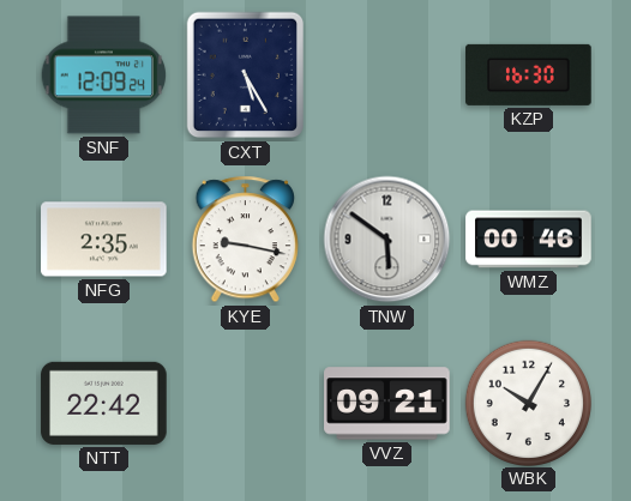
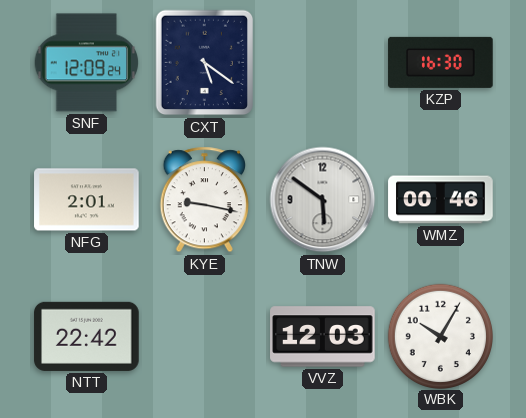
CXT: 5:25 -> 5:21 (205, 63)
NFG: 2:35 -> 2:01 (87, 200)
VVZ: 09:21 -> 12:03 (323, 337)
